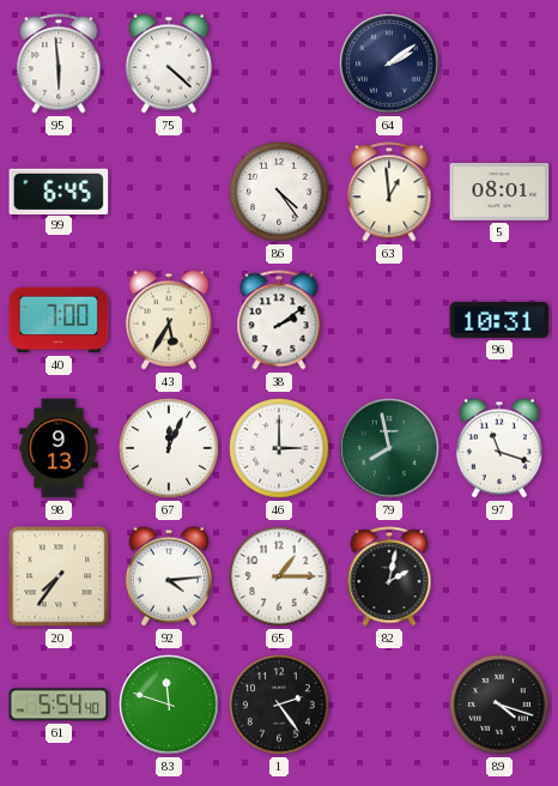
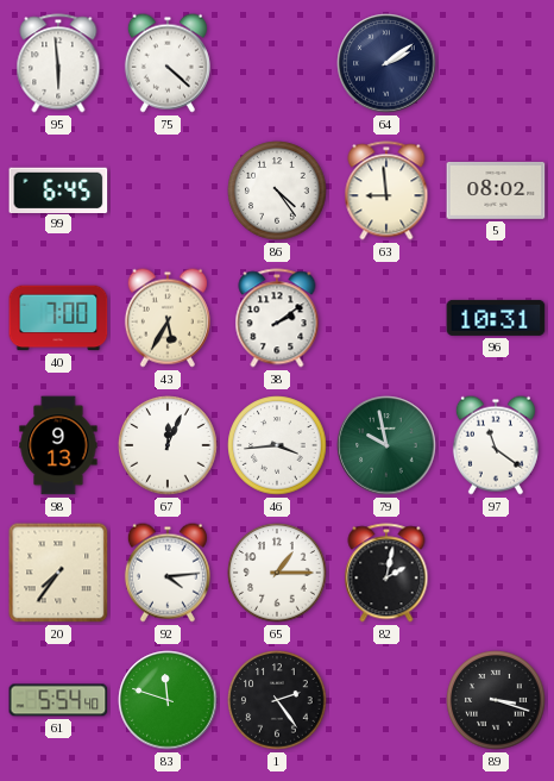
63: 12:59 -> 8:59 (386, 190)
5: 08:01 -> 08:02 (496, 190)
46: 3:00 -> 3:44 (277, 445)
79: 7:58 -> 9:58 (386, 445)
97: 11:18 -> 11:21 (496, 445)
89: 4:18 -> 3:18 (496, 700)
